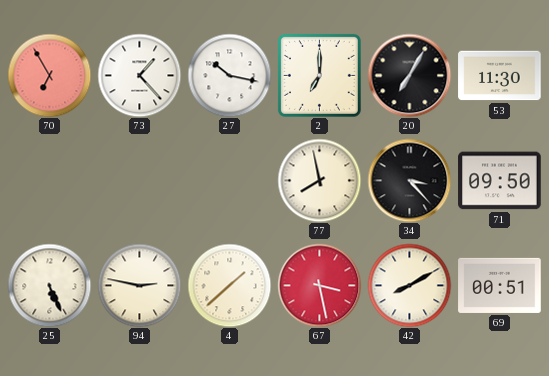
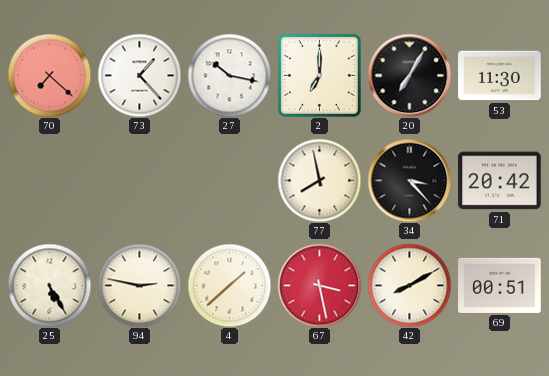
70: 6:55 -> 7:22 (49, 75)
71: 09:50 -> 20:42 (500, 181)
25: 5:26 -> 5:25 (49, 285)
